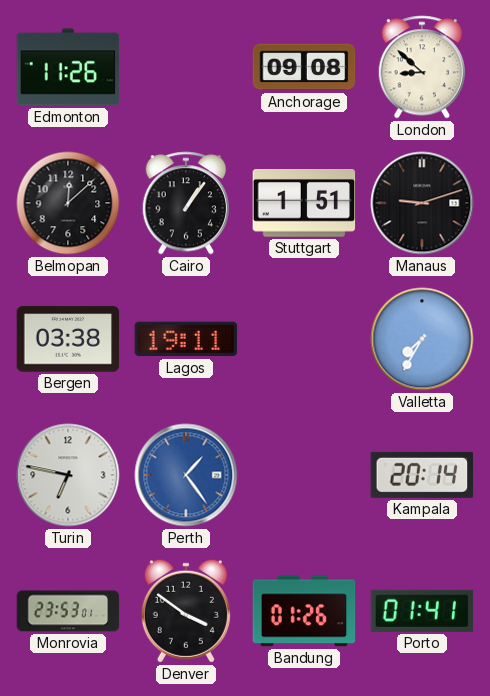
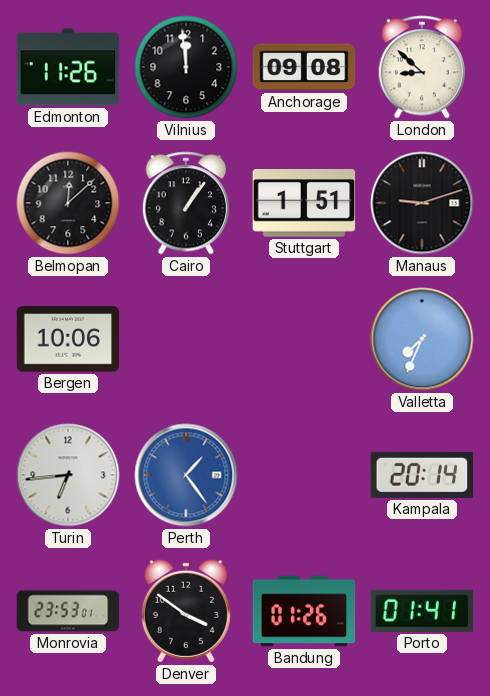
Vilnius: none -> 11:59 (186, 67)
Bergen: 03:38 -> 10:06 (68, 339)
Lagos: 19:11 -> none (186, 339)
Valletta: 7:35 -> 7:34 (422, 339)
Turin: 6:47 -> 6:44 (68, 475)
